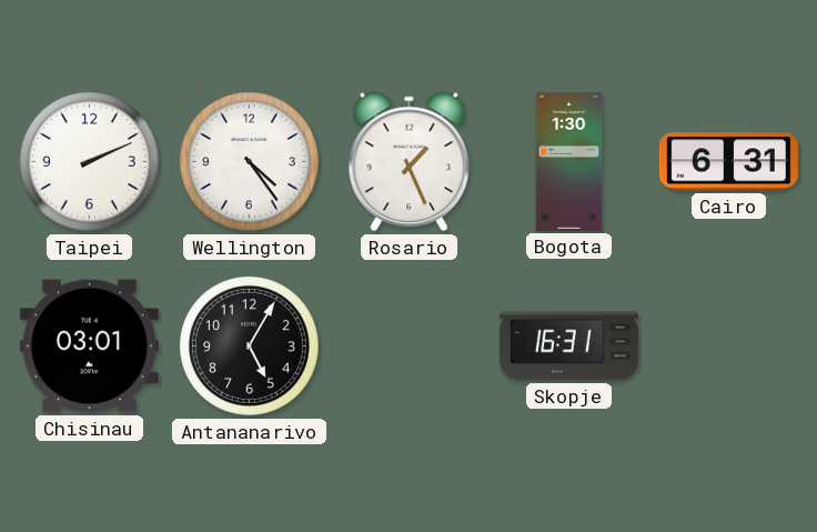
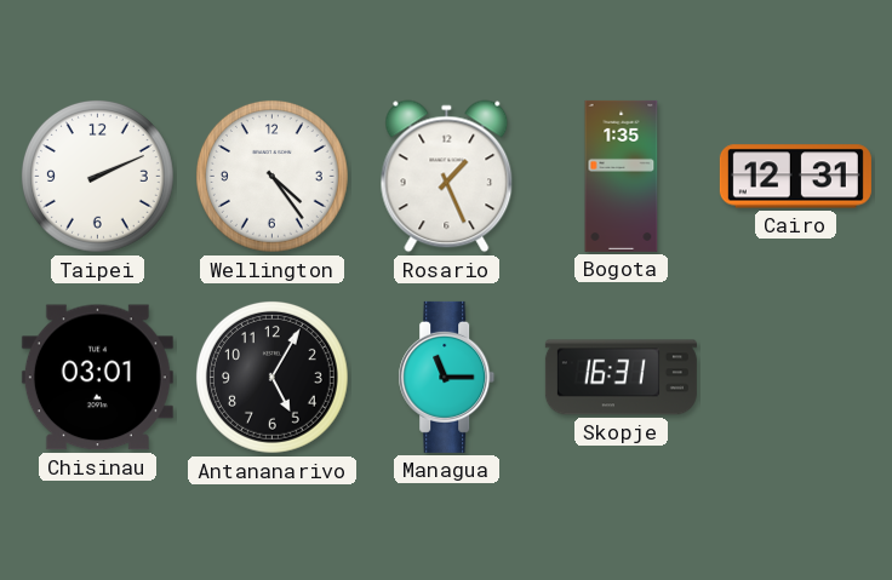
Bogota: 1:30 -> 1:35 (622, 176)
Cairo: 6:31 -> 12:31 (795, 177)
Managua: none -> 11:15 (447, 377)
